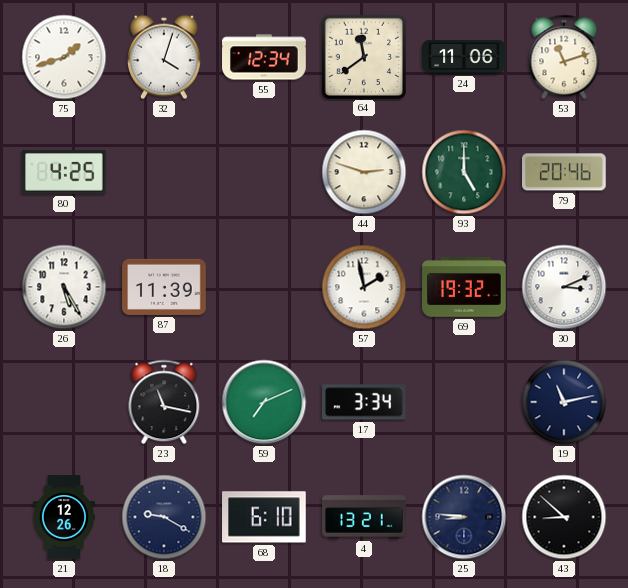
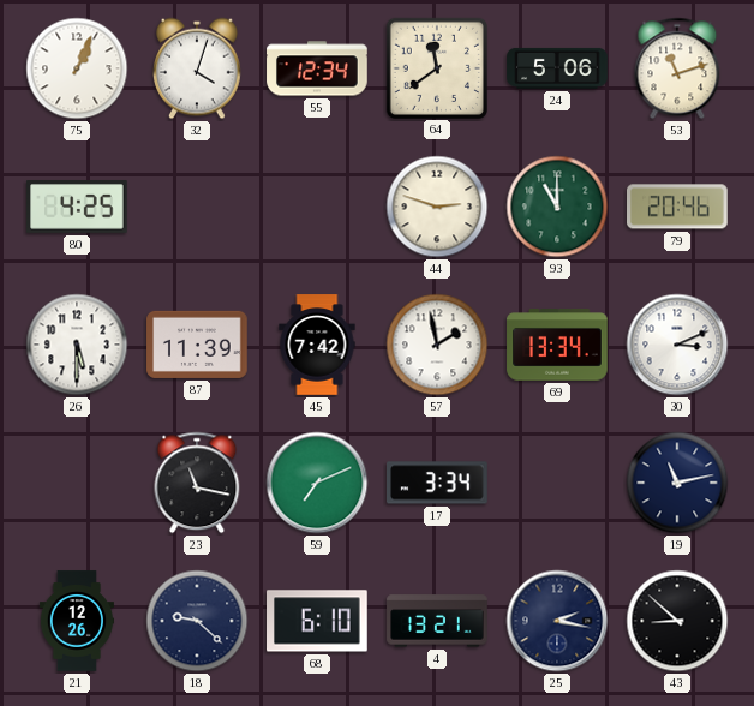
75: 1:42 -> 1:04 (77, 68)
24: 11:06 -> 5:06 (557, 68)
93: 5:00 -> 11:00 (557, 207)
26: 5:25 -> 5:30 (77, 345)
45: none -> 7:42 (317, 345)
69: 19:32 -> 13:34 (557, 345)
18: 9:20 -> 9:22 (197, 621)
25: 8:46 -> 2:17 (557, 621)
